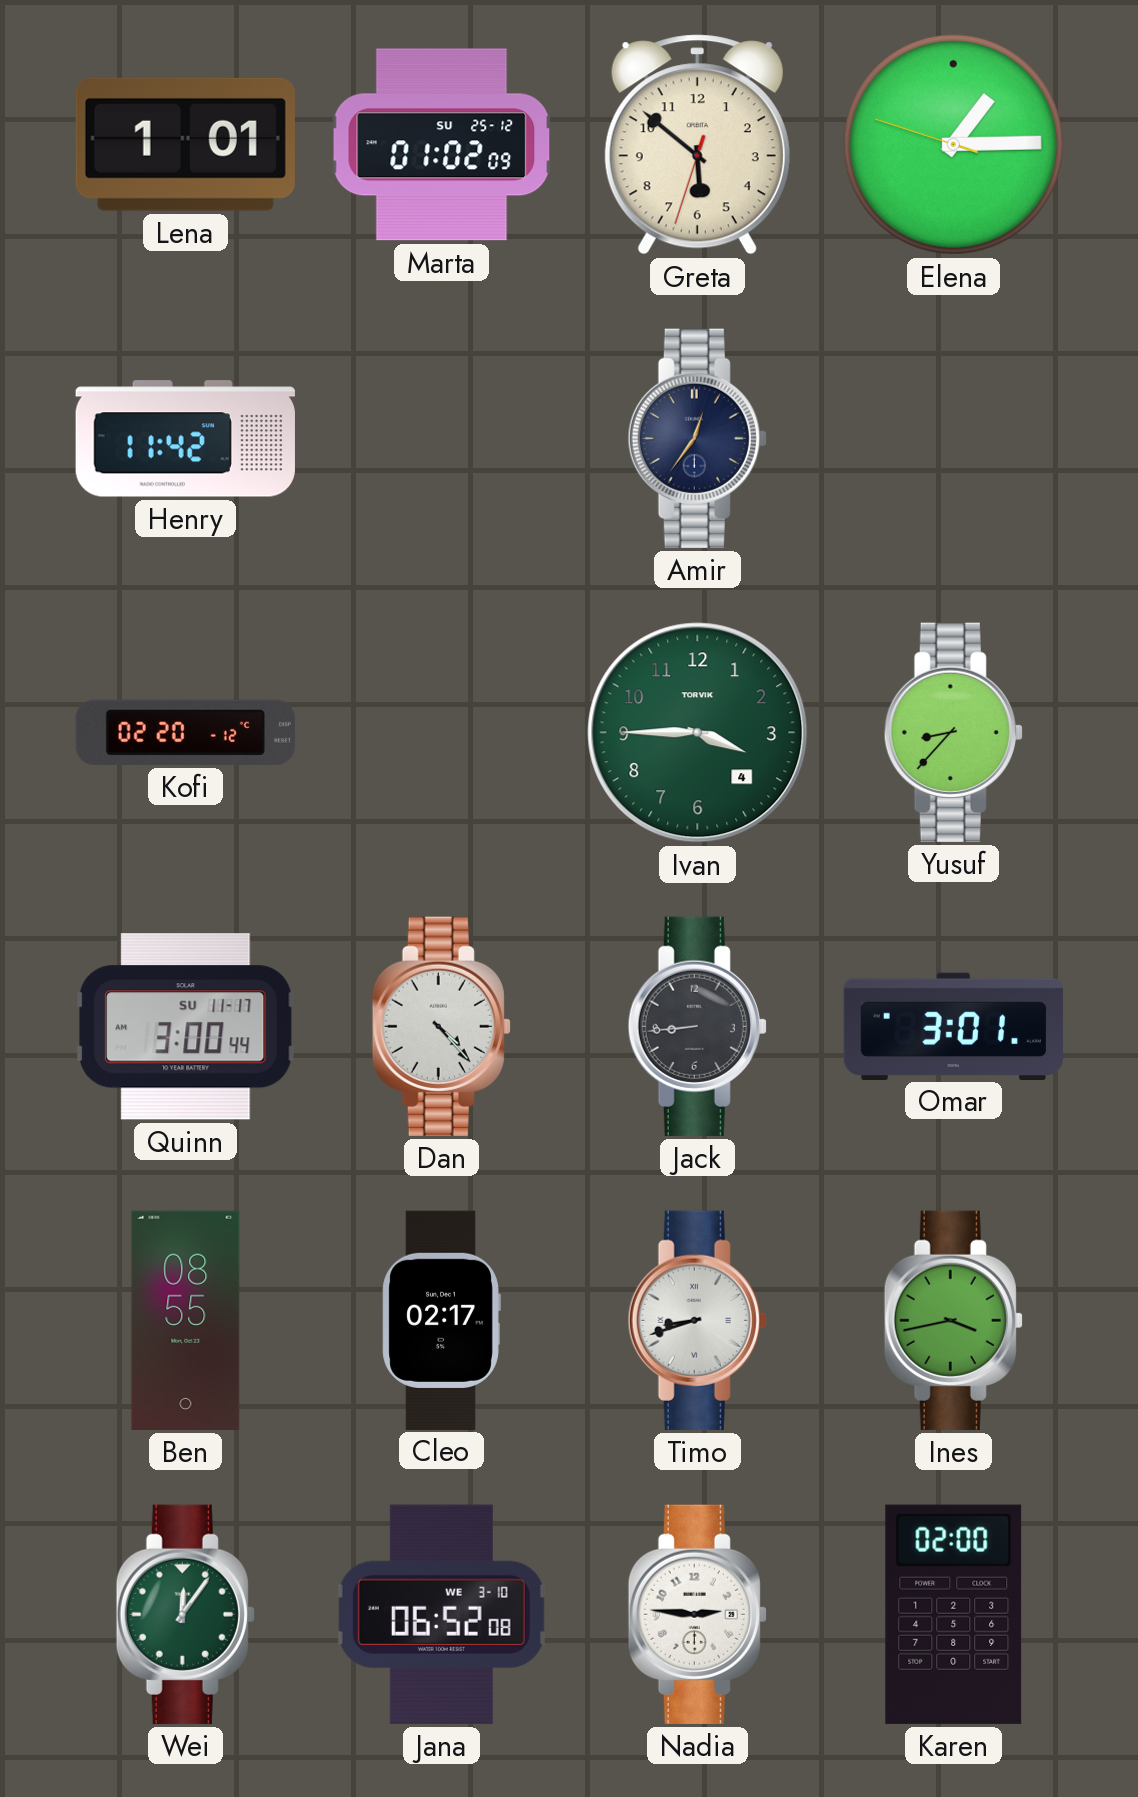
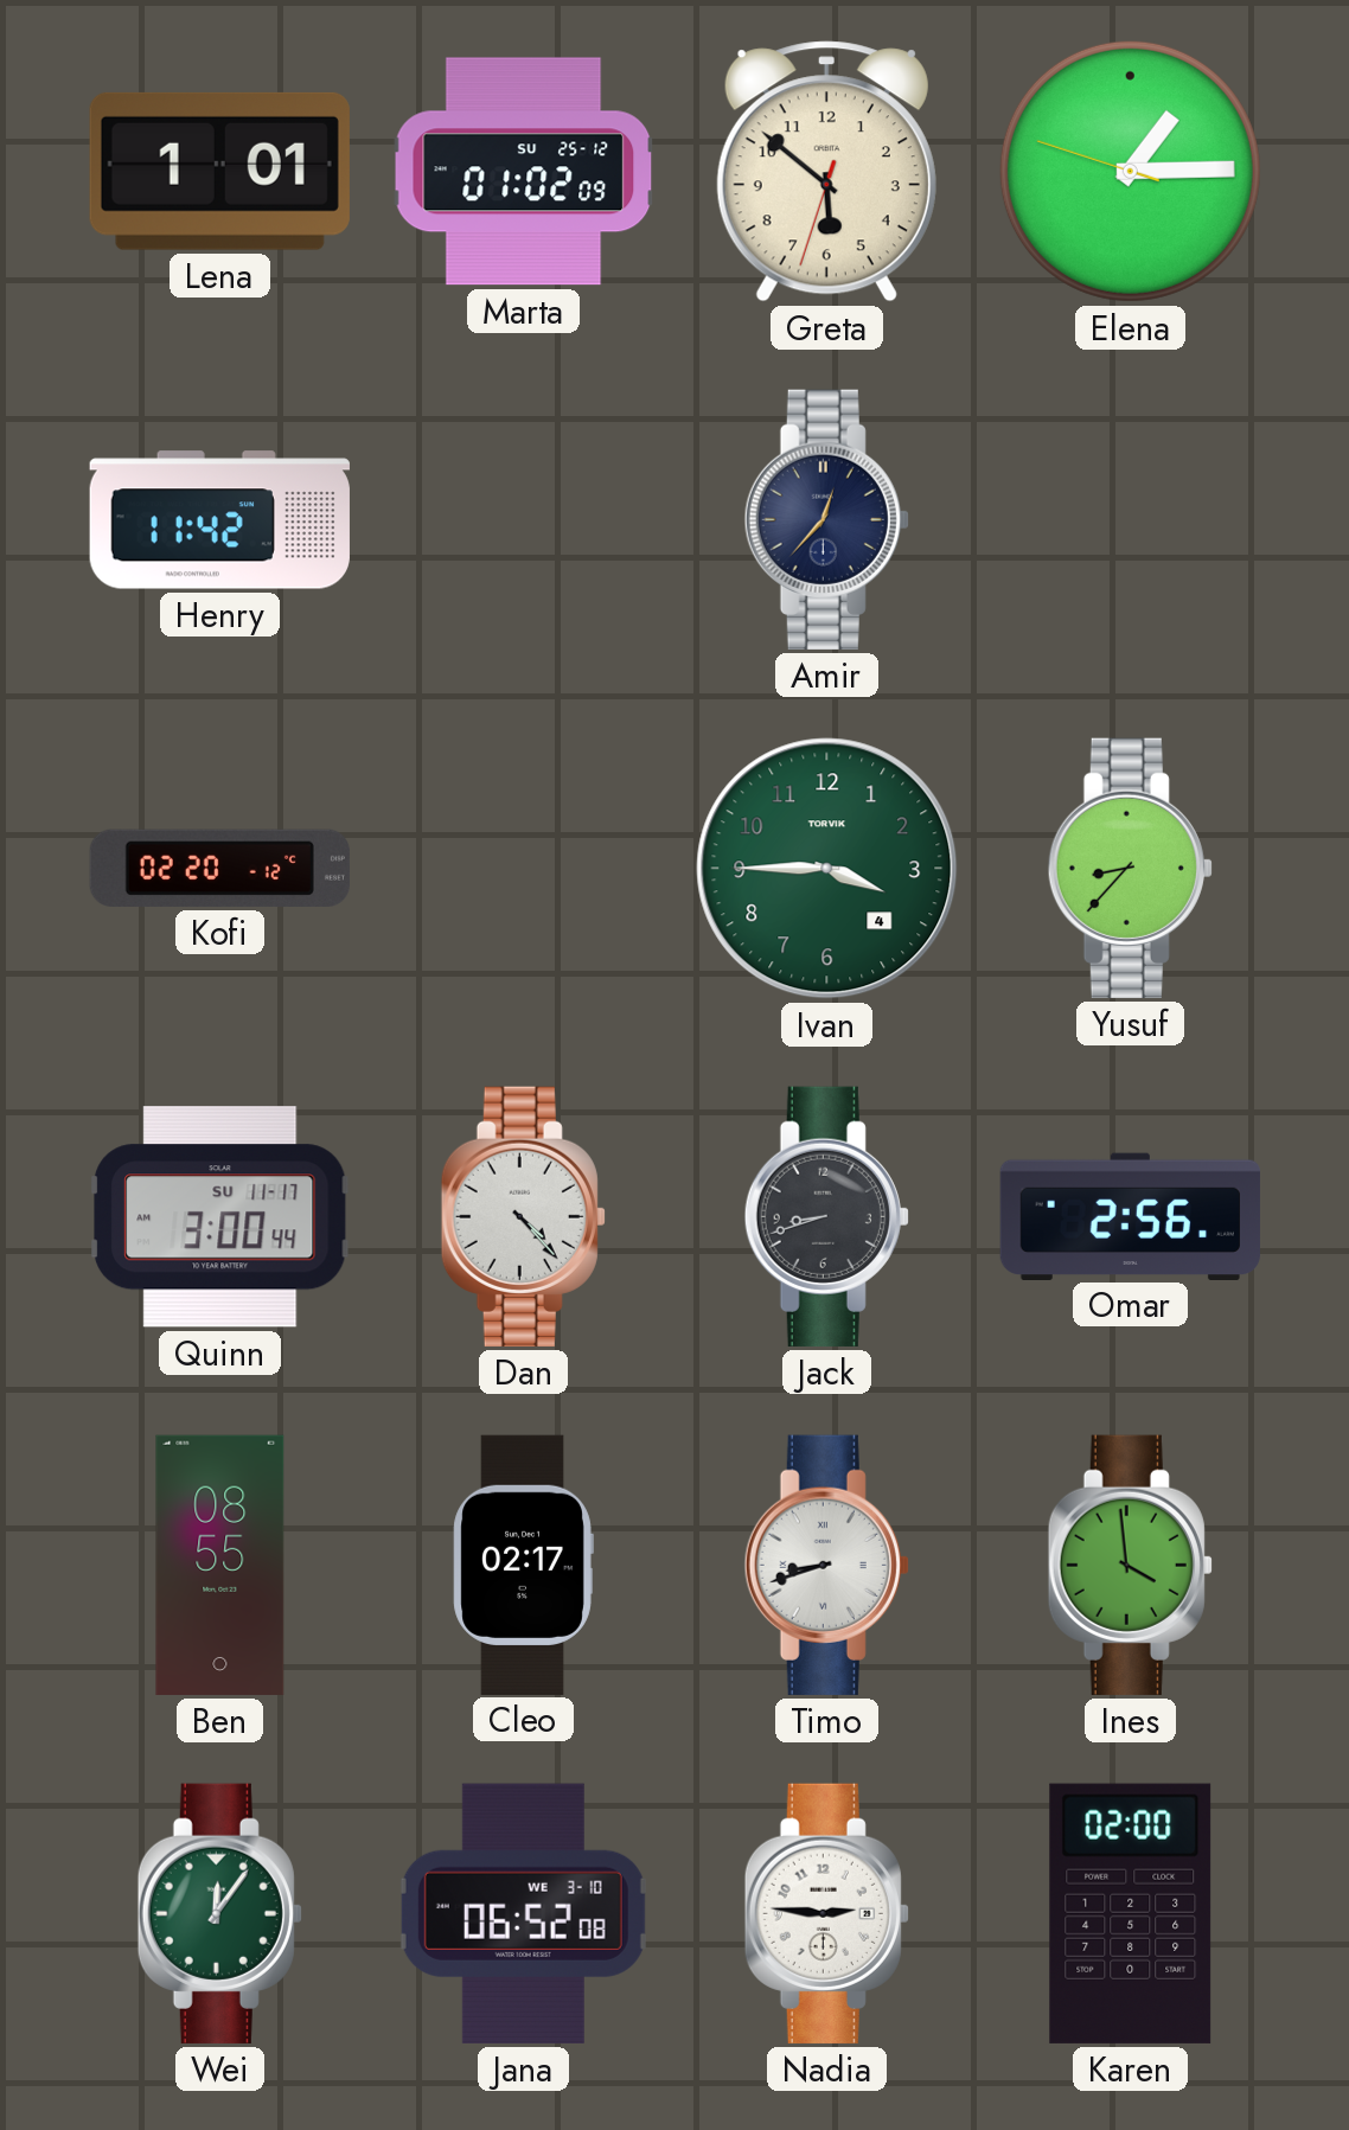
Amir: 12:36 -> 12:37 (826, 519)
Jack: 8:44 -> 8:42 (826, 1216)
Omar: 3:01 -> 2:56 (1130, 1216)
Ines: 3:43 -> 3:59 (1130, 1565)
